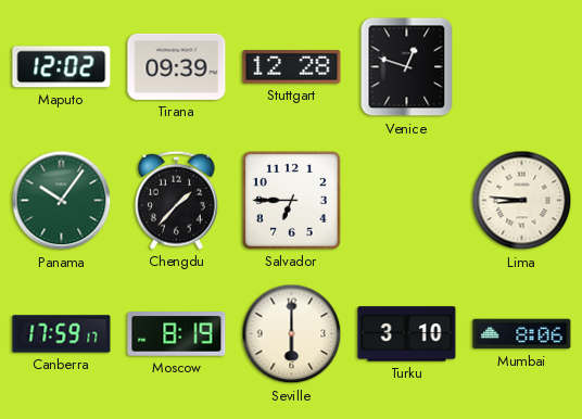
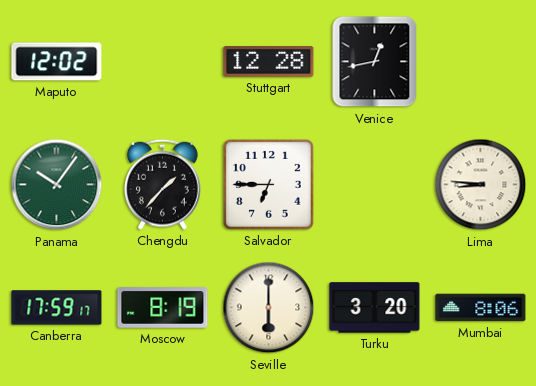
Tirana: 09:39 -> none (177, 66)
Venice: 12:48 -> 12:43 (375, 62)
Turku: 3:10 -> 3:20 (375, 308)
